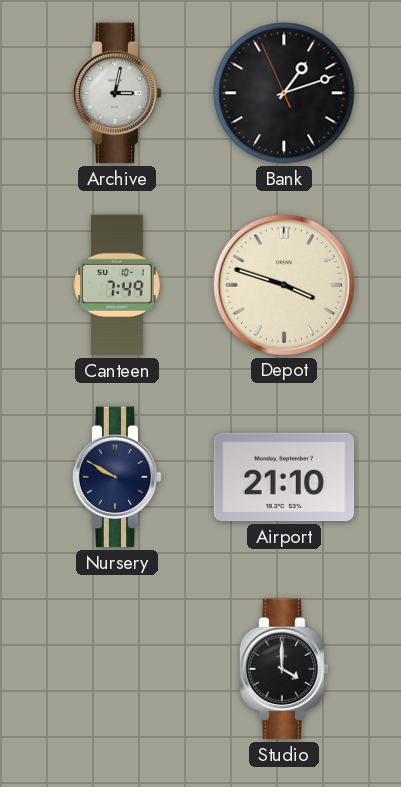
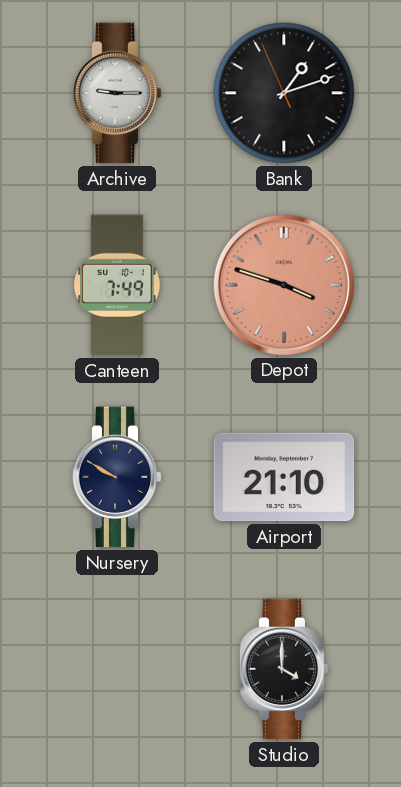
Archive: 3:02 -> 9:15 (117, 93)
Depot dial: cream -> salmon (283, 284)
